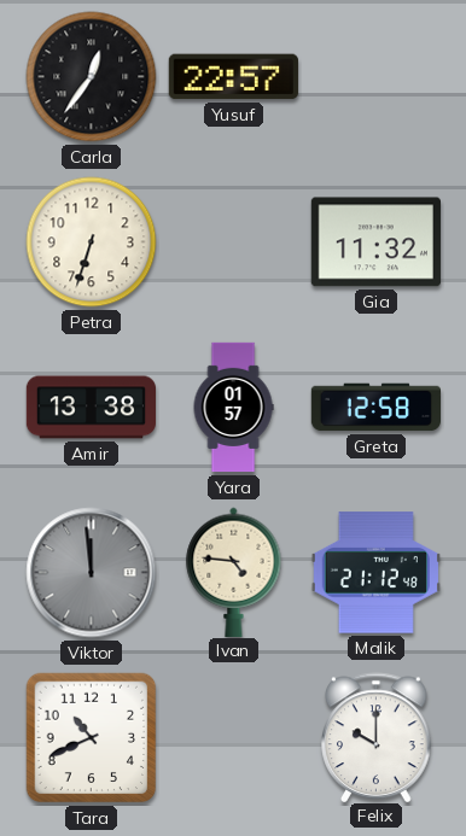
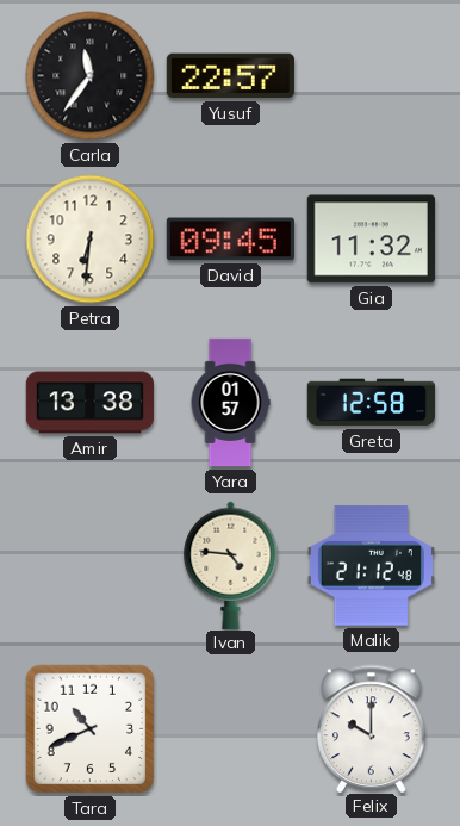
Carla: 12:36 -> 11:36 (91, 76)
Petra: 6:33 -> 6:31 (91, 240)
David: none -> 09:45 (230, 240)
Viktor: 11:59 -> none (92, 573)
